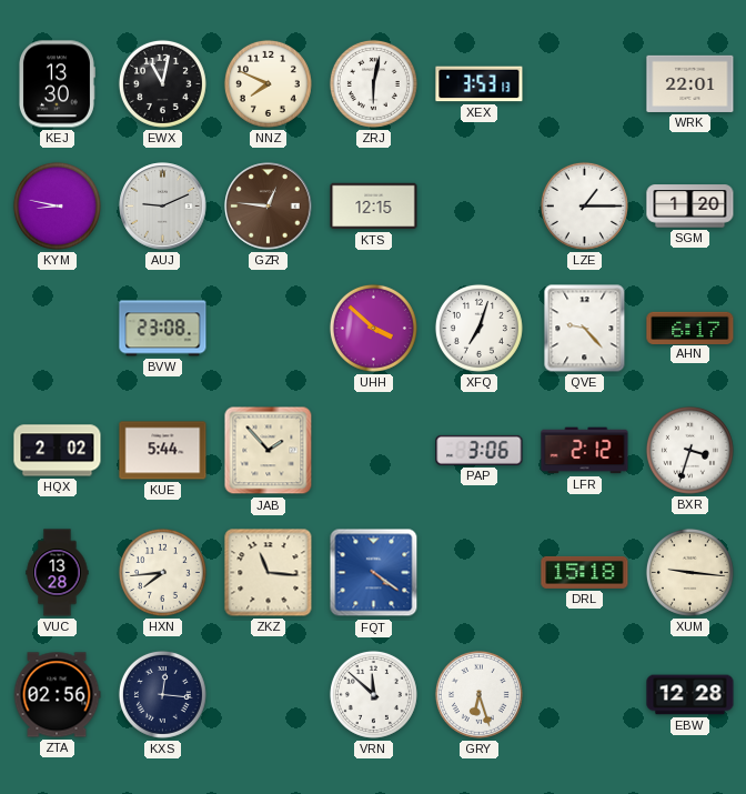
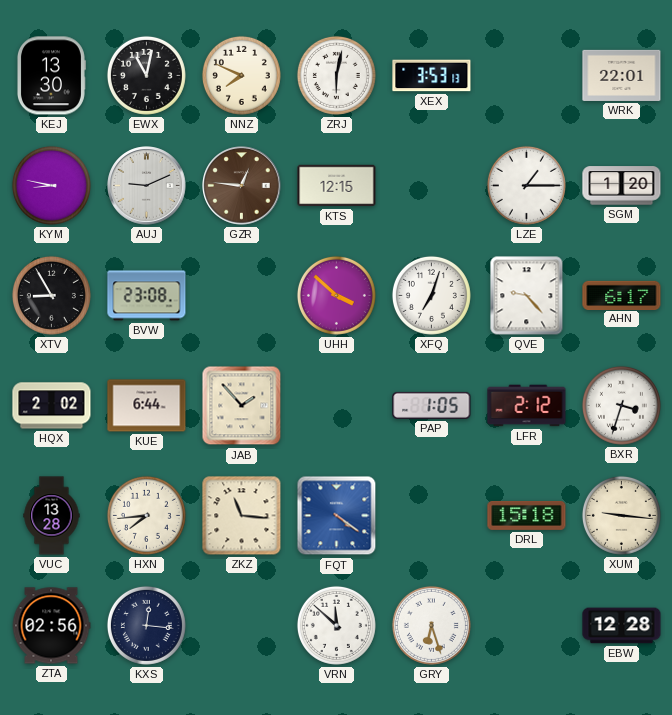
XTV: none -> 8:55 (51, 295)
KUE: 5:44 -> 6:44 (147, 406)
PAP: 3:06 -> 1:05 (432, 405)
